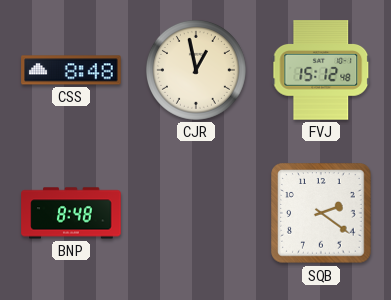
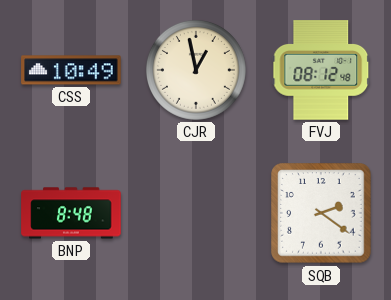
CSS: 8:48 -> 10:49 (71, 70)
FVJ: 15:12 -> 08:12 (321, 70)
